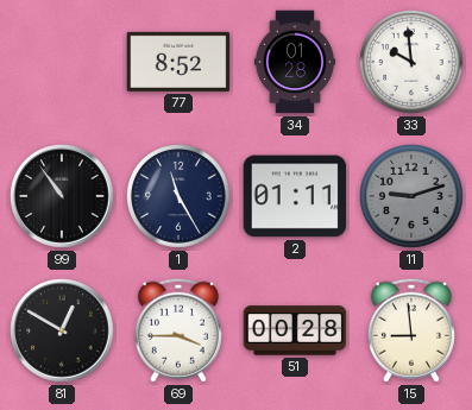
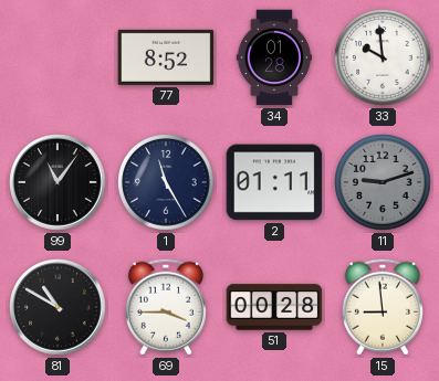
99: 10:54 -> 11:06 (58, 182)
81: 12:50 -> 10:50 (58, 307)
